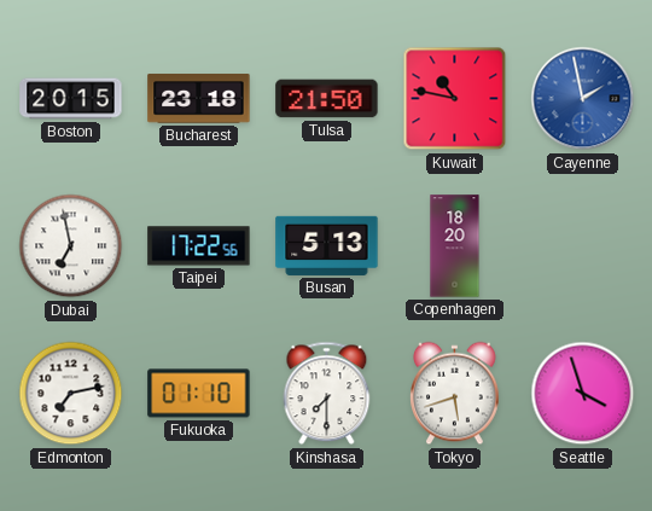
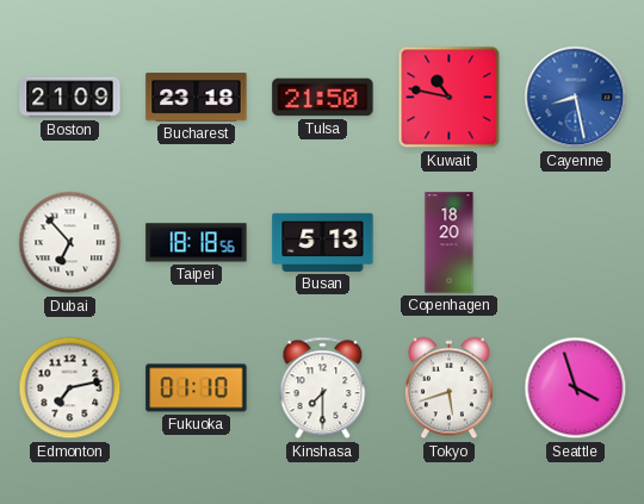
Boston: 20:15 -> 21:09 (70, 98)
Cayenne: 1:58 -> 8:28 (576, 98)
Dubai: 6:58 -> 6:53 (70, 243)
Taipei: 17:22 -> 18:18 (197, 243)
